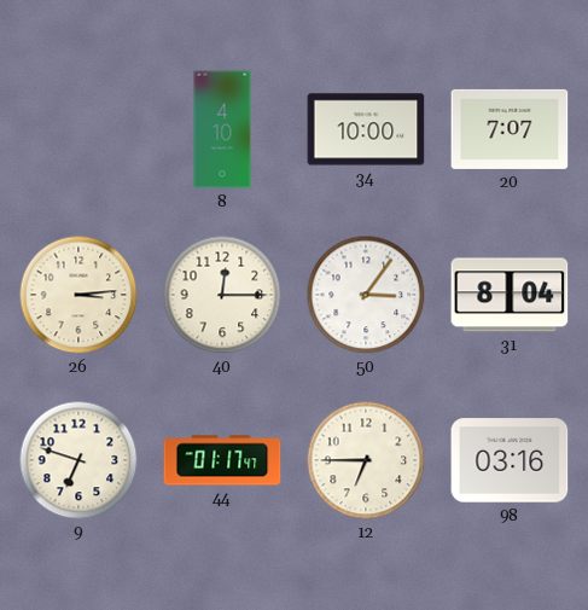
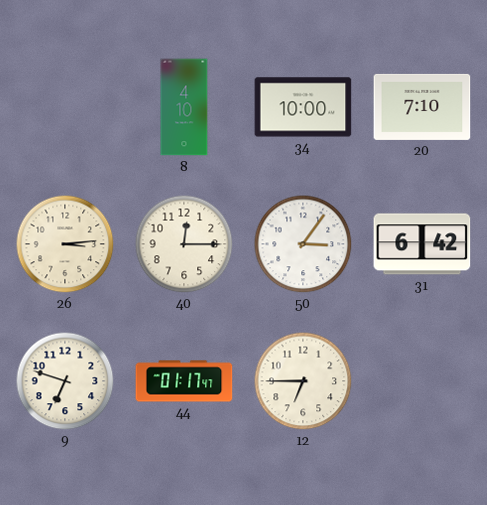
20: 7:07 -> 7:10 (422, 107)
31: 8:04 -> 6:42 (422, 244)
98: 03:16 -> none (510, 460)
